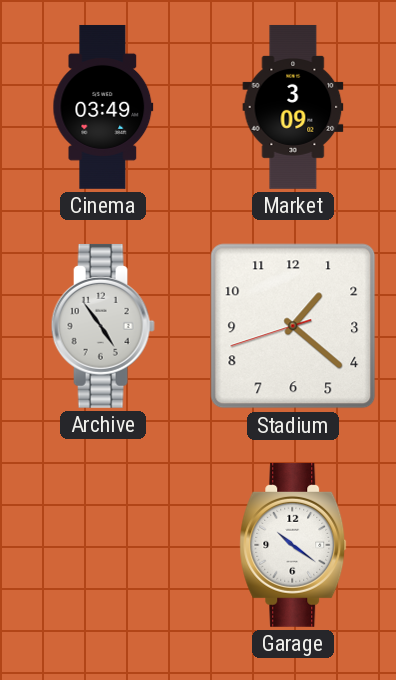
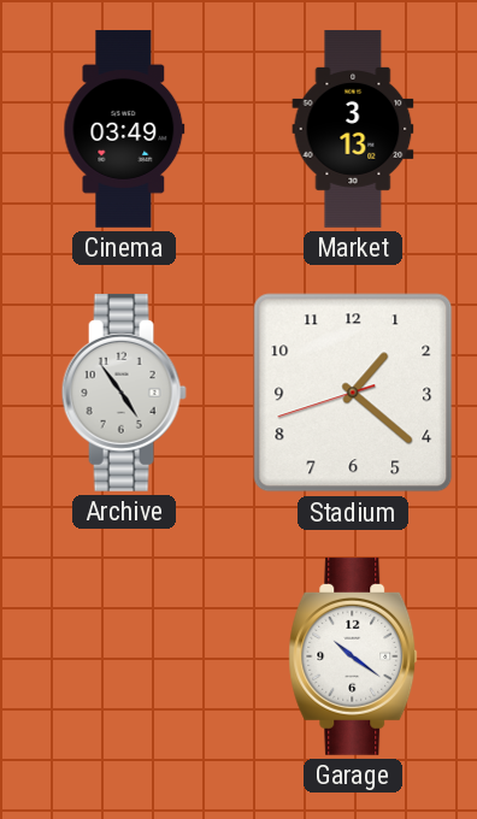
Market: 3:09 -> 3:13 (353, 129)
